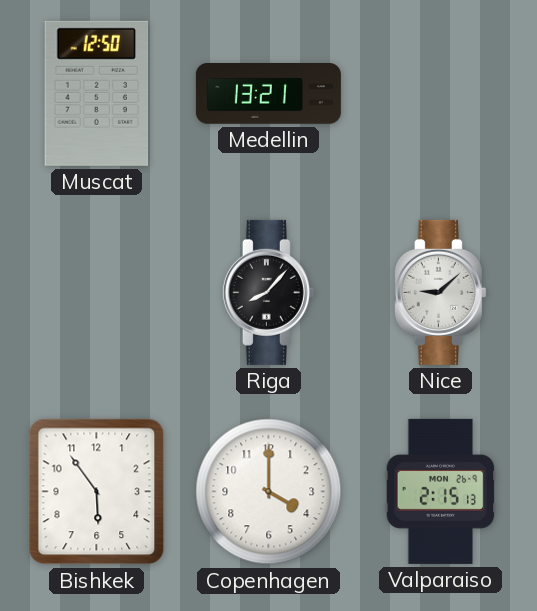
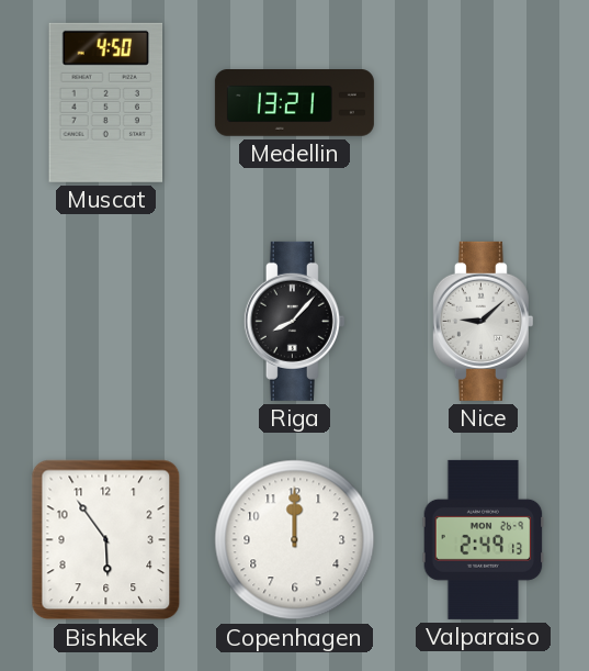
Muscat: 12:50 -> 4:50 (106, 102)
Copenhagen: 4:00 -> 12:00 (295, 540)
Valparaiso: 2:15 -> 2:49 (484, 539)
